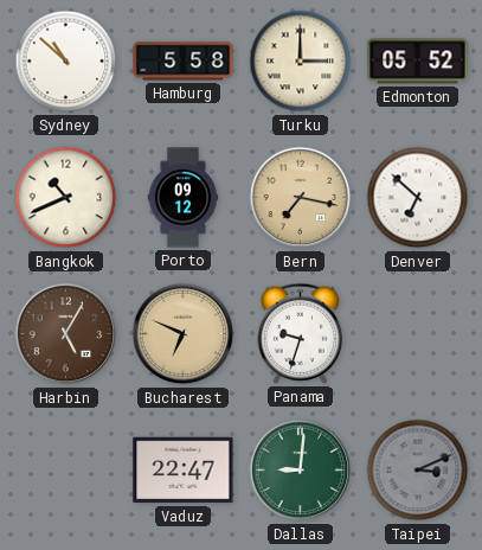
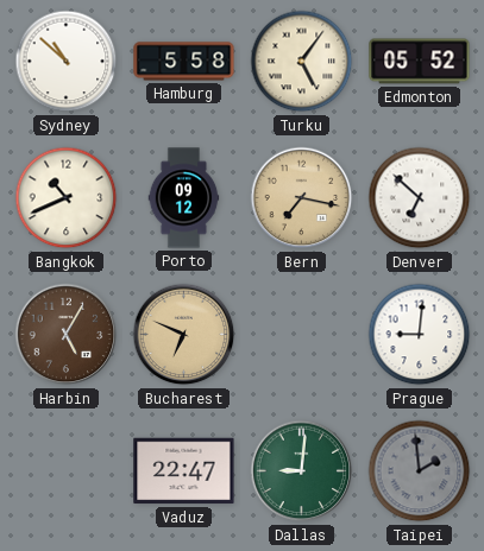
Turku: 3:00 -> 5:06 (302, 62)
Panama: 9:33 -> none (300, 333)
Prague: none -> 9:01 (420, 335)
Taipei: 3:11 -> 1:59 (420, 471)
